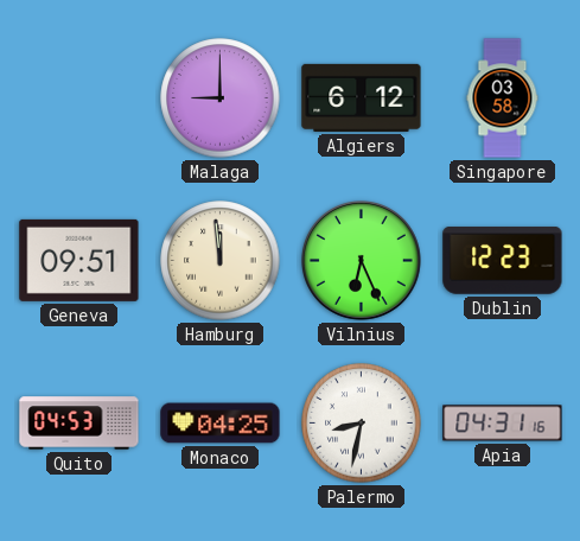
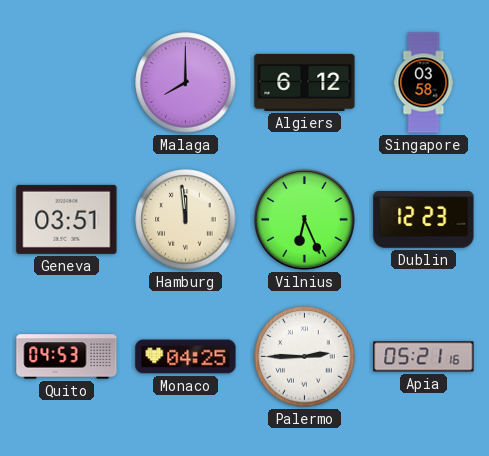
Malaga: 9:00 -> 8:00 (186, 83)
Geneva: 09:51 -> 03:51 (67, 219)
Palermo: 8:32 -> 2:45 (305, 357)
Apia: 04:31 -> 05:21 (424, 357)
